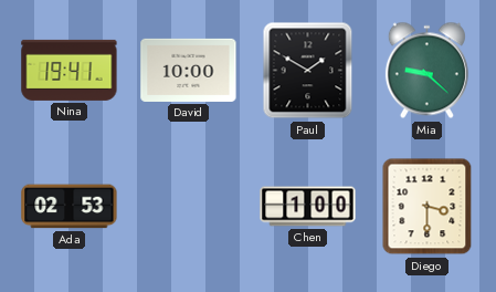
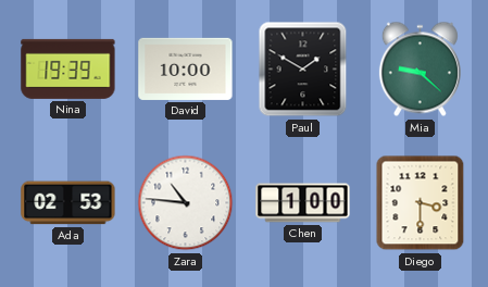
Nina: 19:41 -> 19:39 (68, 68)
Zara: none -> 10:46 (186, 203)
